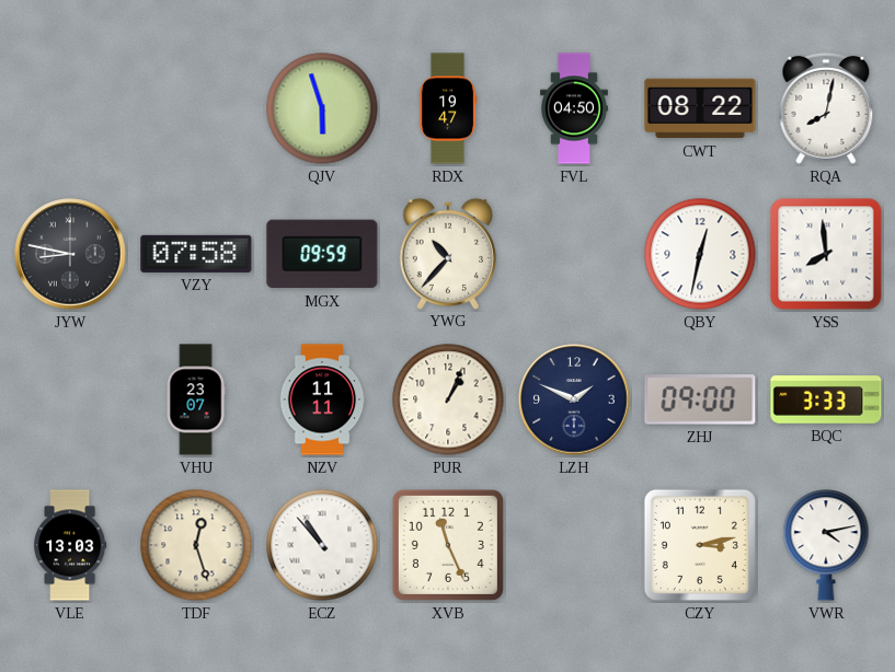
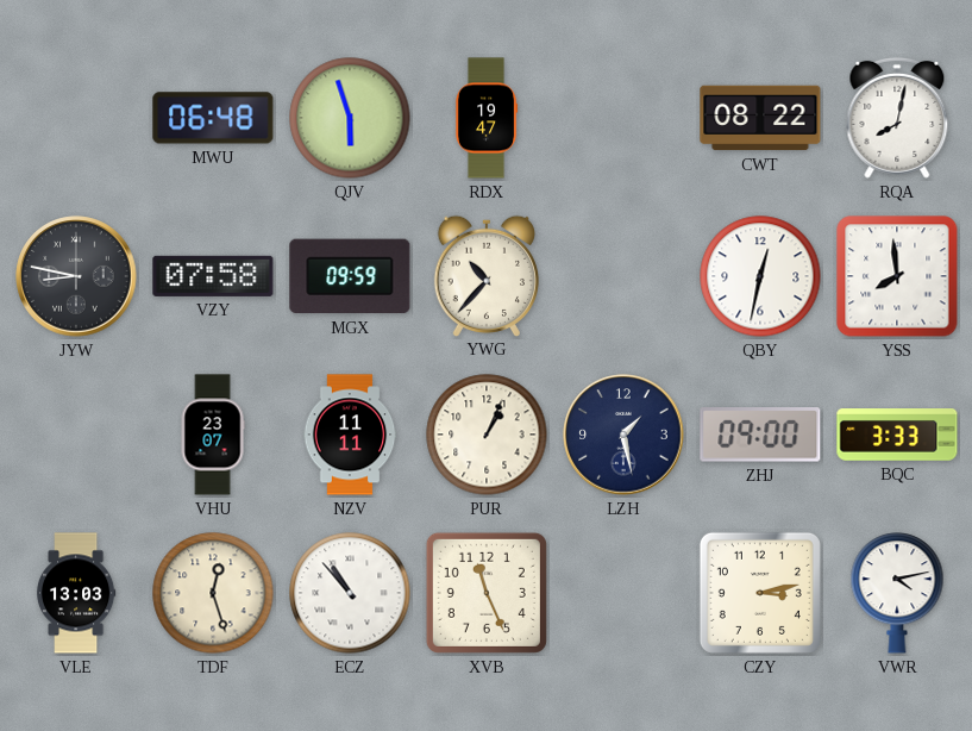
MWU: none -> 06:48 (213, 118)
FVL: 04:50 -> none (574, 108)
LZH: 1:49 -> 1:28 (623, 435)
